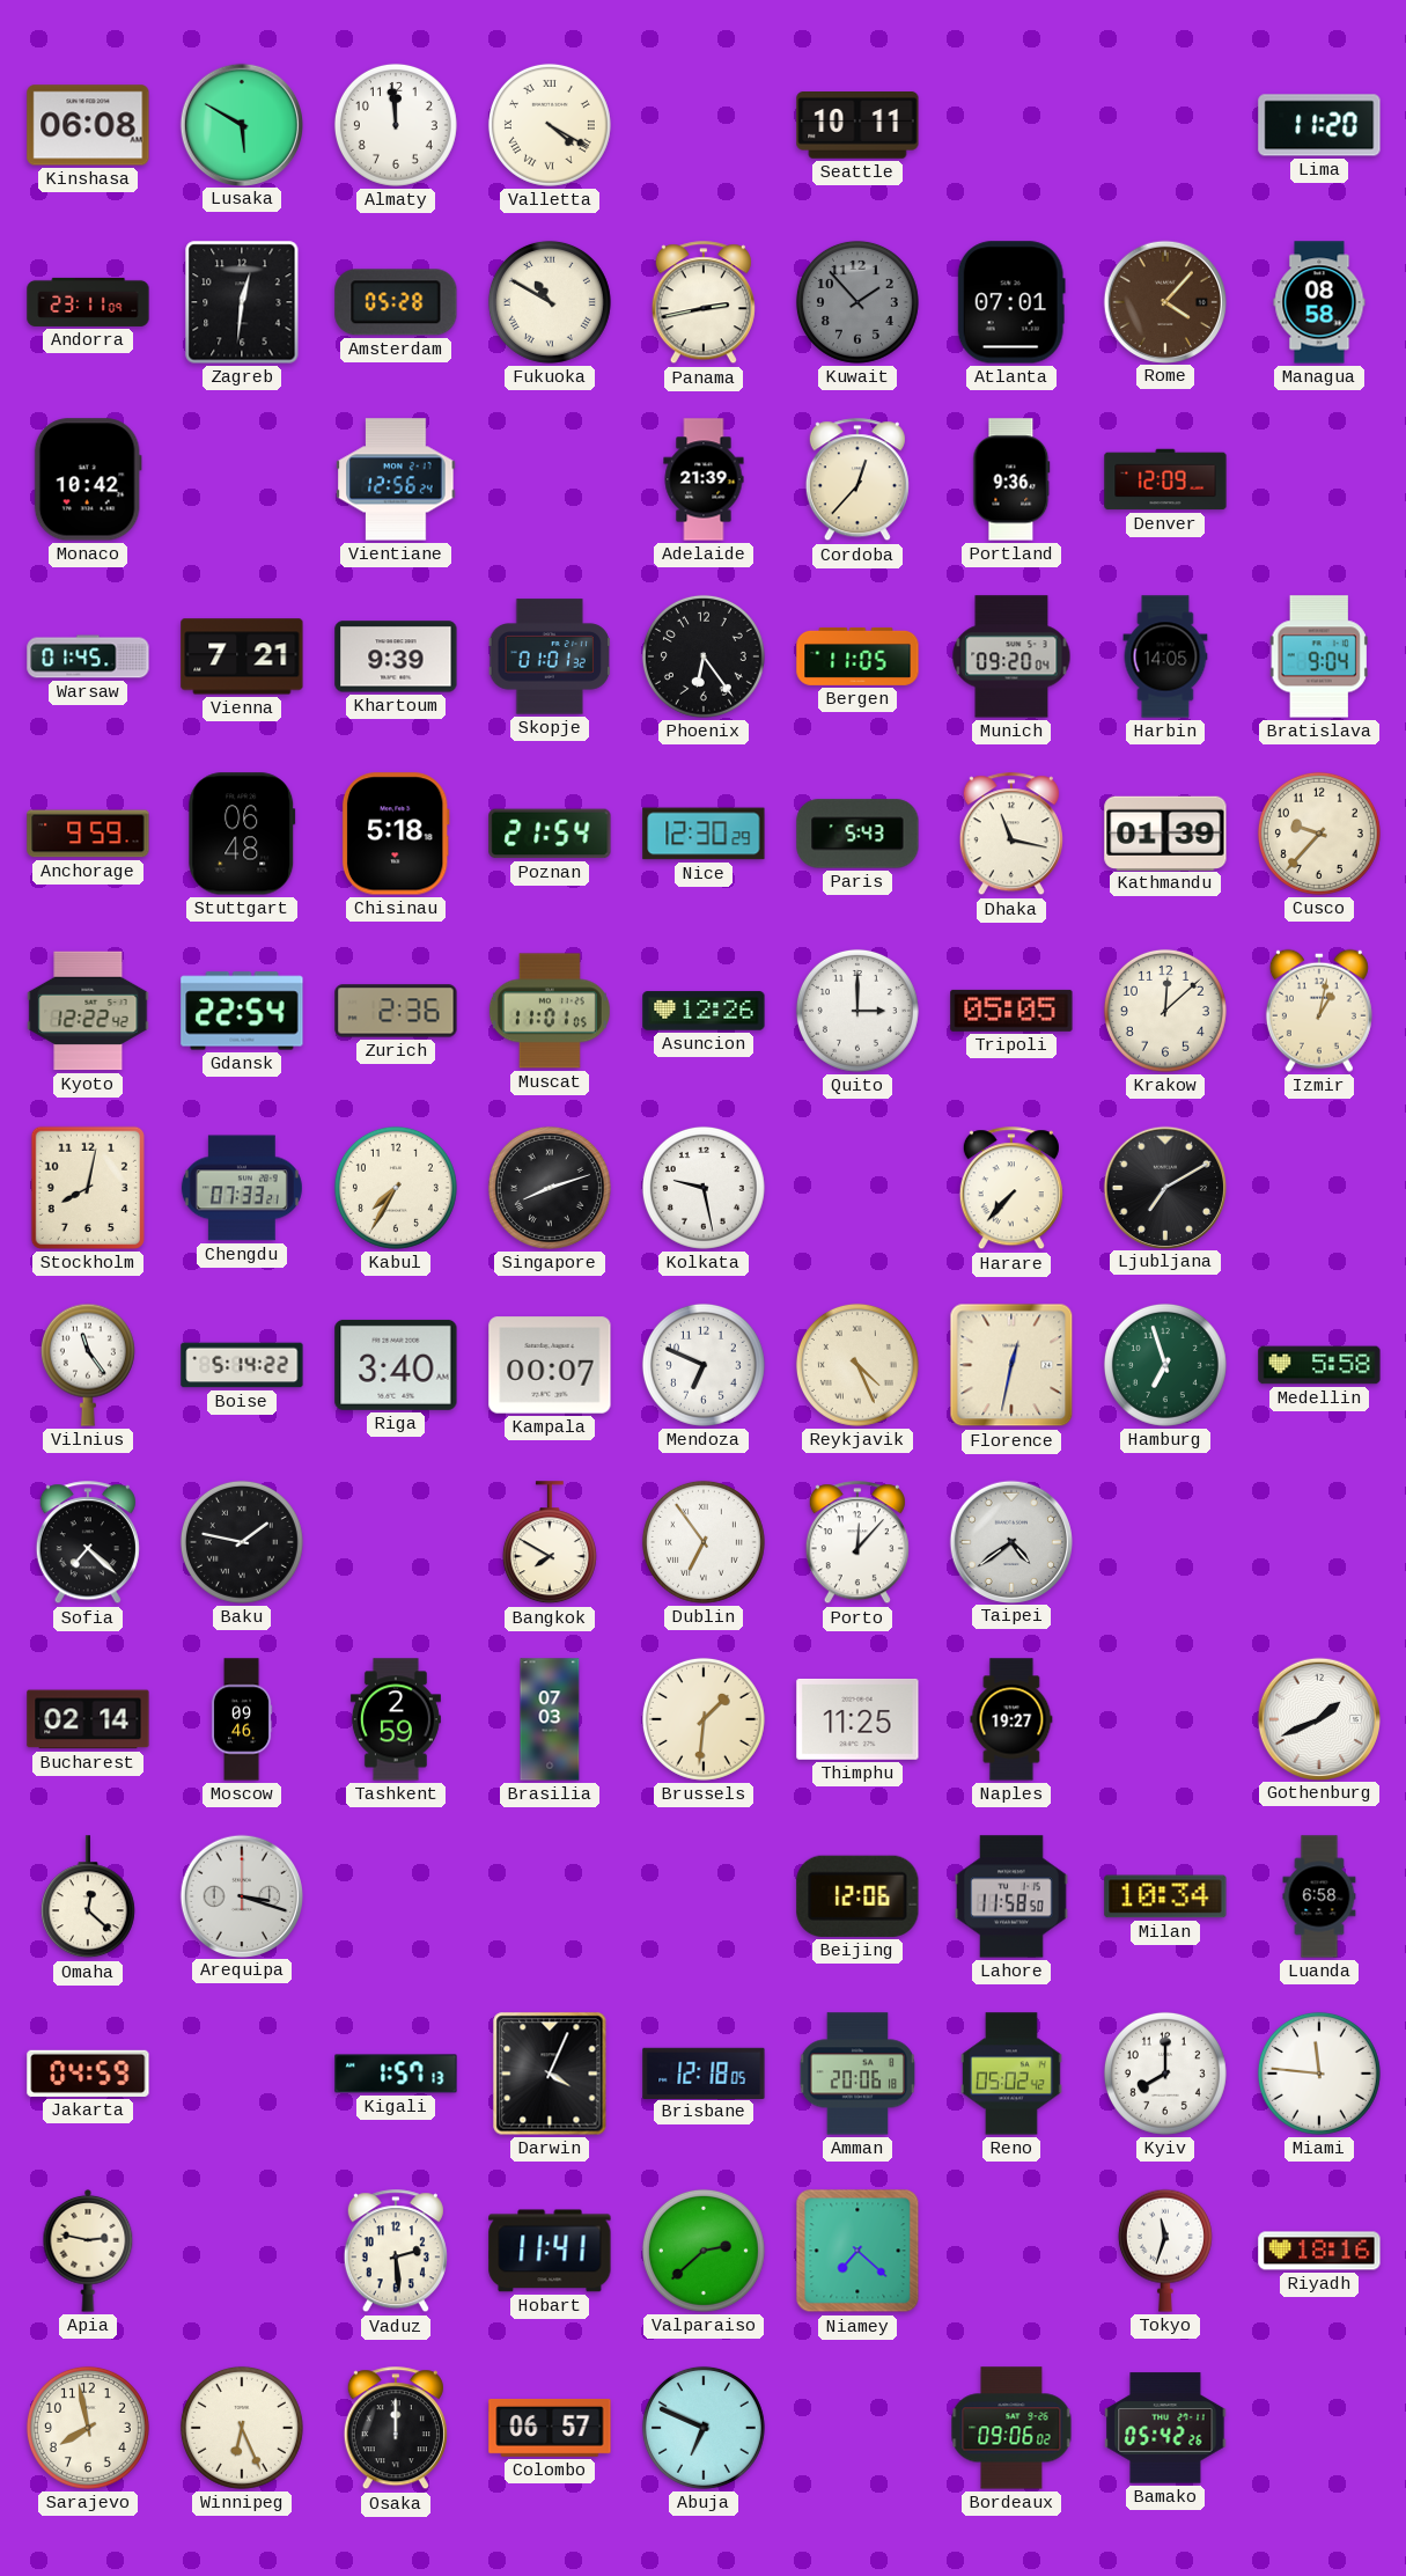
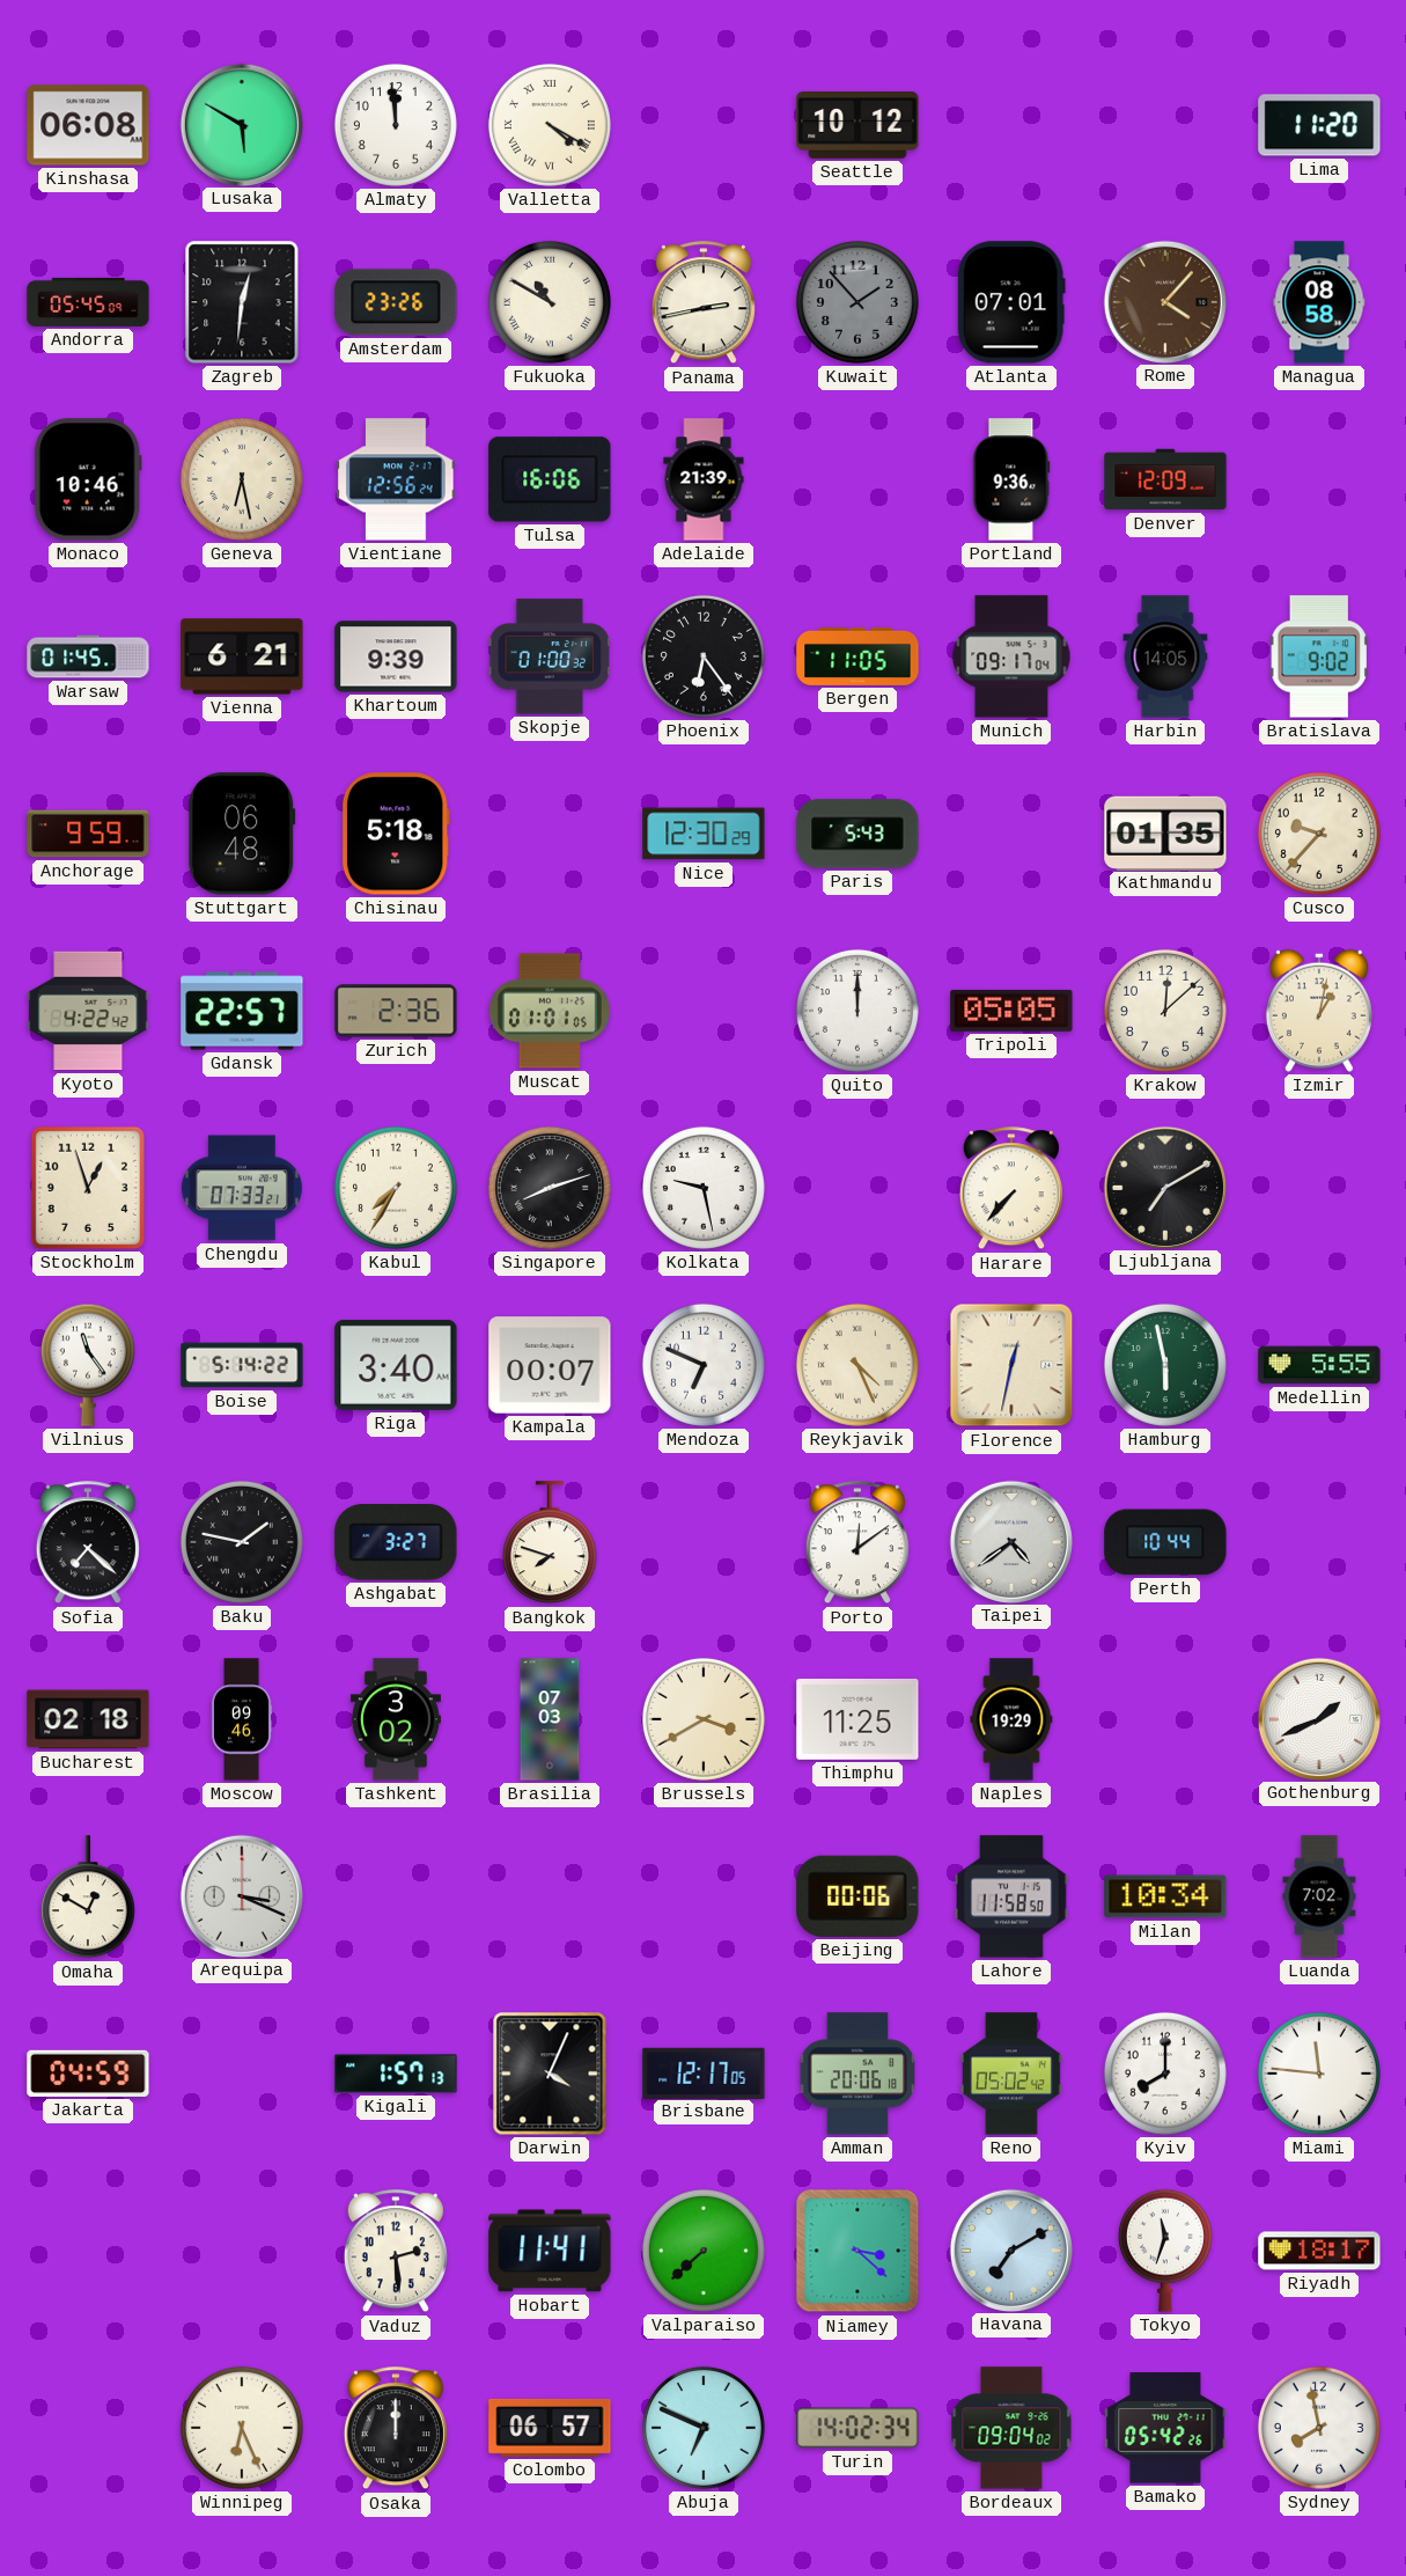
Seattle: 10:11 -> 10:12 (857, 126)
Andorra: 23:11 -> 05:45 (88, 302)
Amsterdam: 05:28 -> 23:26 (396, 302)
Monaco: 10:42 -> 10:46 (88, 479)
Geneva: none -> 6:28 (242, 479)
Tulsa: none -> 16:06 (550, 479)
Cordoba: 12:37 -> none (857, 480)
Vienna: 7:21 -> 6:21 (242, 656)
Skopje: 01:01 -> 01:00 (549, 656)
Munich: 09:20 -> 09:17 (1011, 656)
Bratislava: 9:04 -> 9:02 (1319, 656)
Poznan: 21:54 -> none (550, 834)
Dhaka: 11:17 -> none (1011, 835)
Kathmandu: 01:39 -> 01:35 (1165, 832)
Kyoto: 12:22 -> 4:22 (88, 1011)
Gdansk: 22:54 -> 22:57 (242, 1011)
Muscat: 11:01 -> 01:01 (550, 1011)
Asuncion: 12:26 -> none (704, 1011)
Quito: 3:00 -> 12:00 (857, 1011)
Stockholm: 8:02 -> 12:57 (88, 1188)
Hamburg: 6:57 -> 5:58 (1165, 1365)
Medellin: 5:58 -> 5:55 (1319, 1365)
Ashgabat: none -> 3:27 (396, 1542)
Bangkok: 7:50 -> 7:48 (550, 1543)
Dublin: 6:54 -> none (704, 1542)
Porto: 12:07 -> 12:09 (857, 1543)
Perth: none -> 10:44 (1165, 1542)
Bucharest: 02:14 -> 02:18 (88, 1719)
Tashkent: 2:59 -> 3:02 (396, 1719)
Brussels: 1:31 -> 3:40 (704, 1719)
Naples: 19:27 -> 19:29 (1011, 1719)
Omaha: 12:22 -> 12:50 (88, 1898)
Arequipa: 3:18 -> 3:19 (241, 1895)
Beijing: 12:06 -> 00:06 (857, 1896)
Luanda: 6:58 -> 7:02 (1319, 1896)
Brisbane: 12:18 -> 12:17 (704, 2072)
Apia: 2:47 -> none (88, 2251)
Valparaiso: 2:38 -> 7:38 (704, 2251)
Niamey: 7:22 -> 3:22 (857, 2251)
Havana: none -> 7:10 (1010, 2250)
Riyadh: 18:16 -> 18:17 (1319, 2251)
Sarajevo: 7:58 -> none (88, 2428)
Turin: none -> 14:02 (857, 2428)
Bordeaux: 09:06 -> 09:04 (1011, 2428)
Sydney: none -> 7:58 (1319, 2428)
